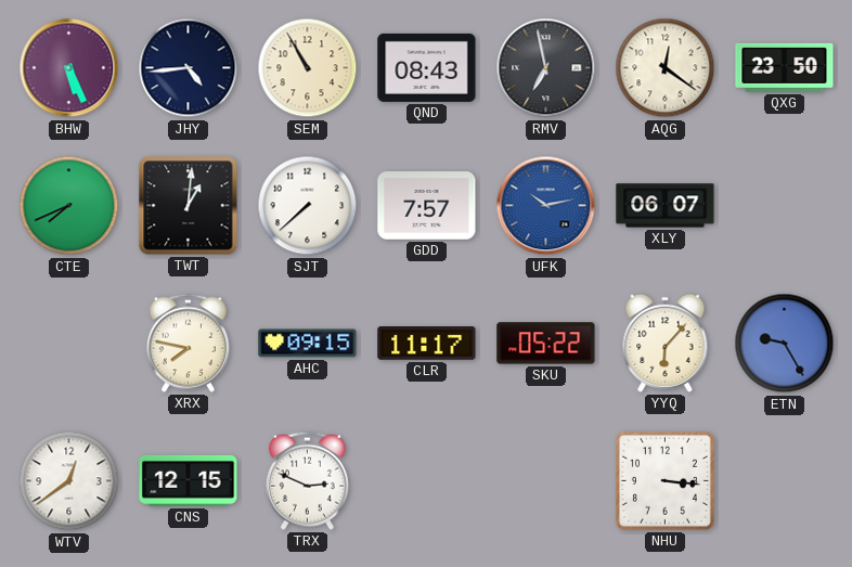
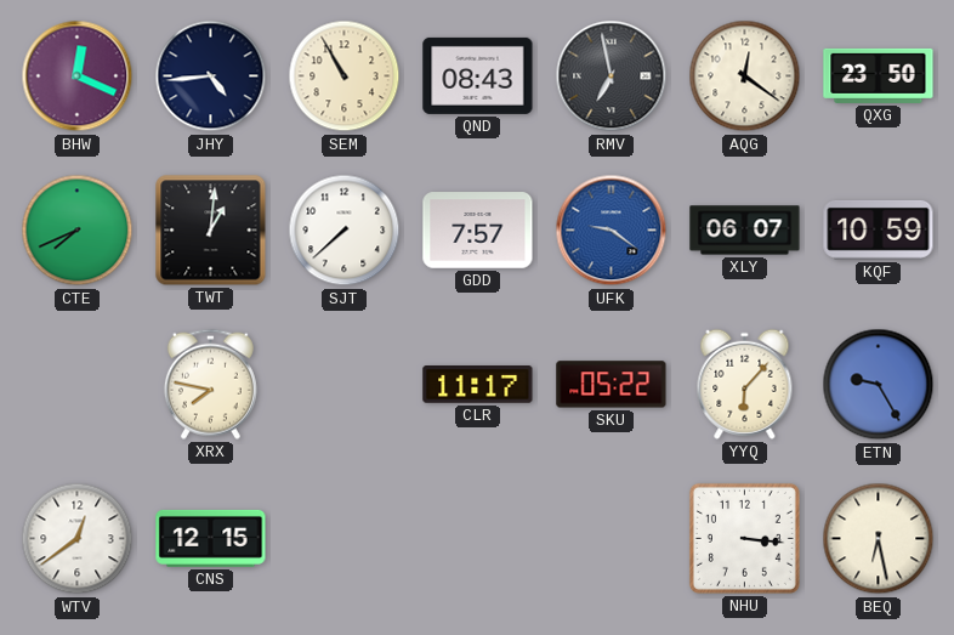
BHW: 5:26 -> 12:19 (78, 76)
UFK: 10:13 -> 9:21 (612, 231)
KQF: none -> 10:59 (879, 229)
AHC: 09:15 -> none (308, 344)
TRX: 2:49 -> none (307, 480)
BEQ: none -> 6:28 (879, 539)
